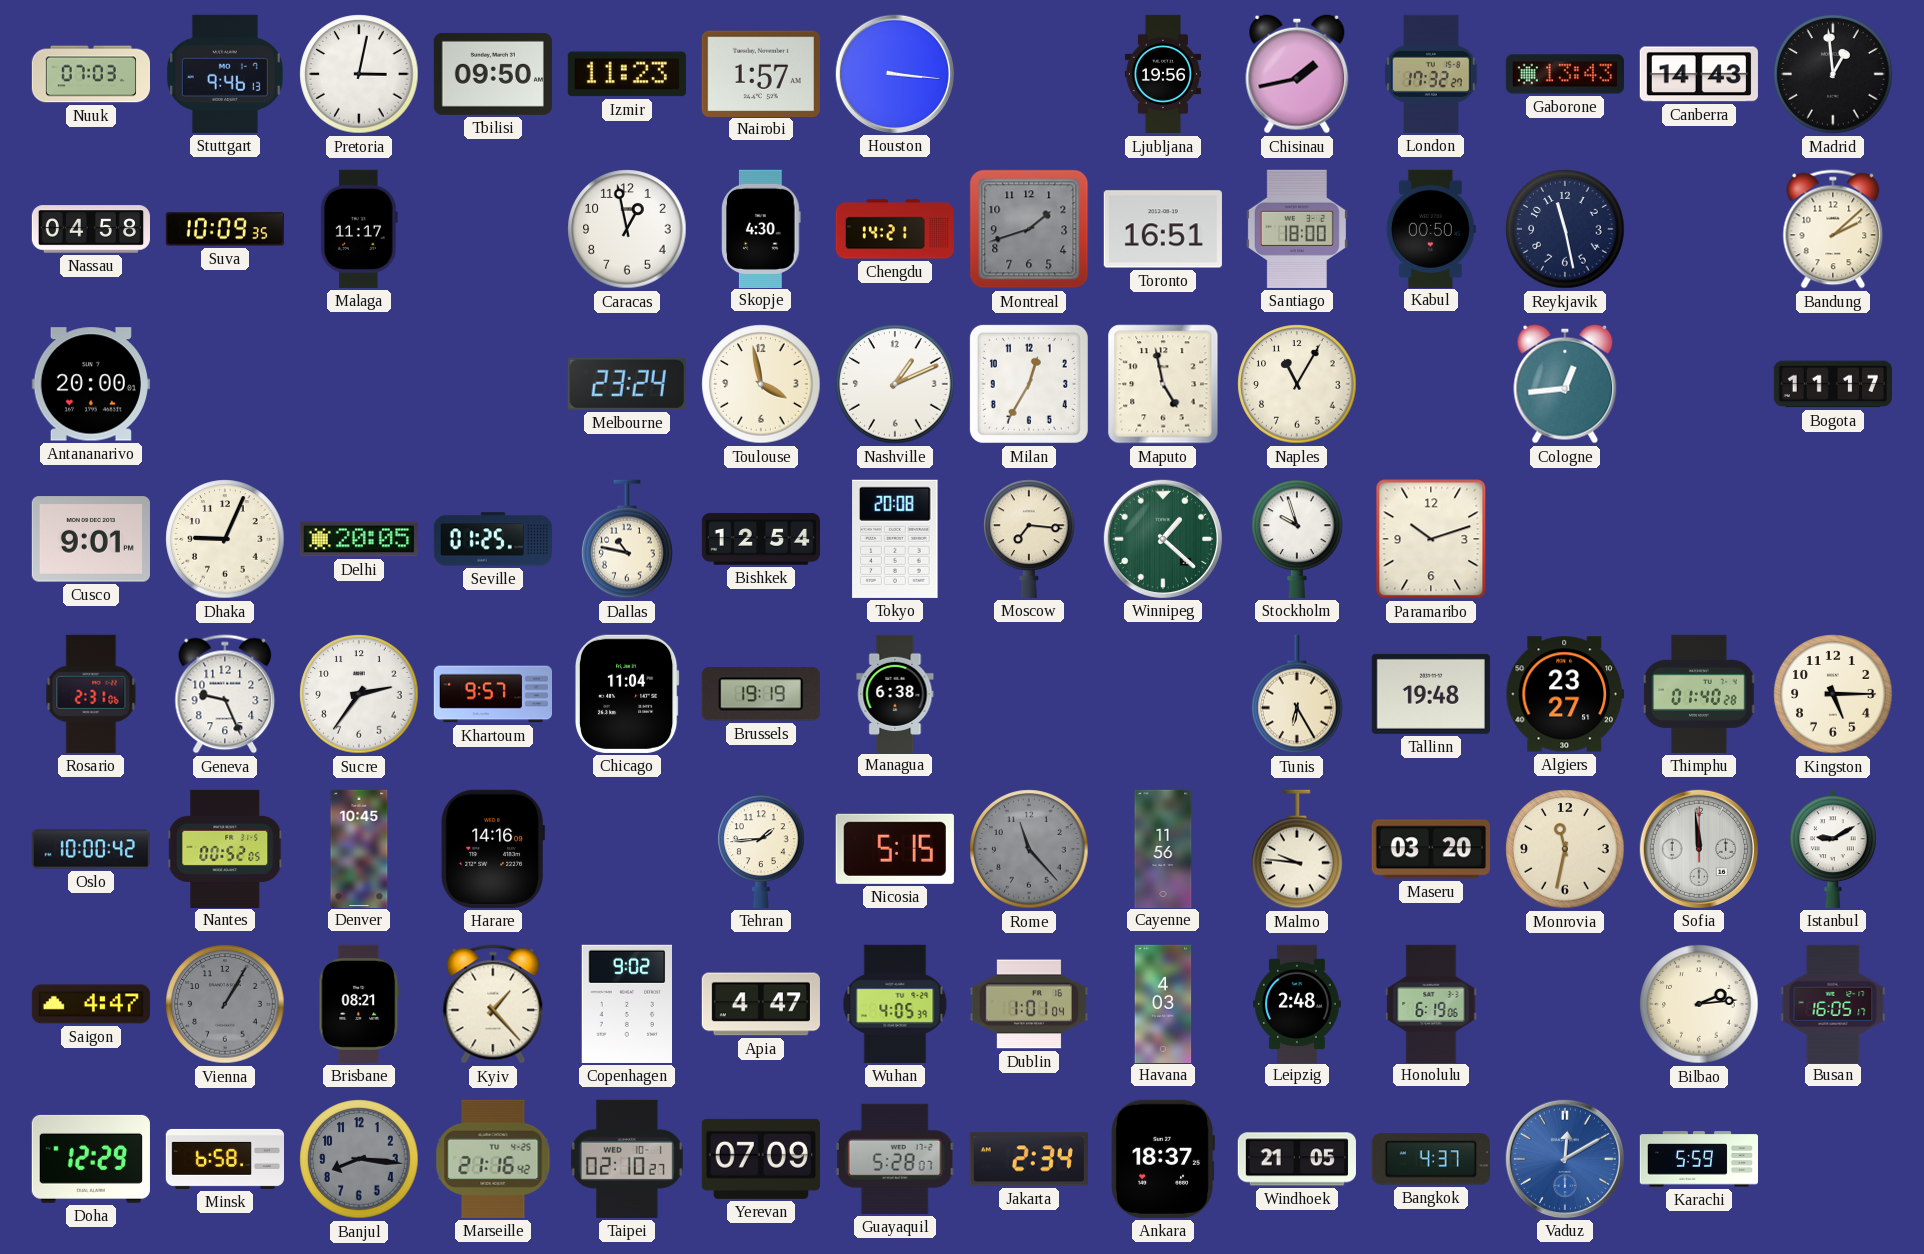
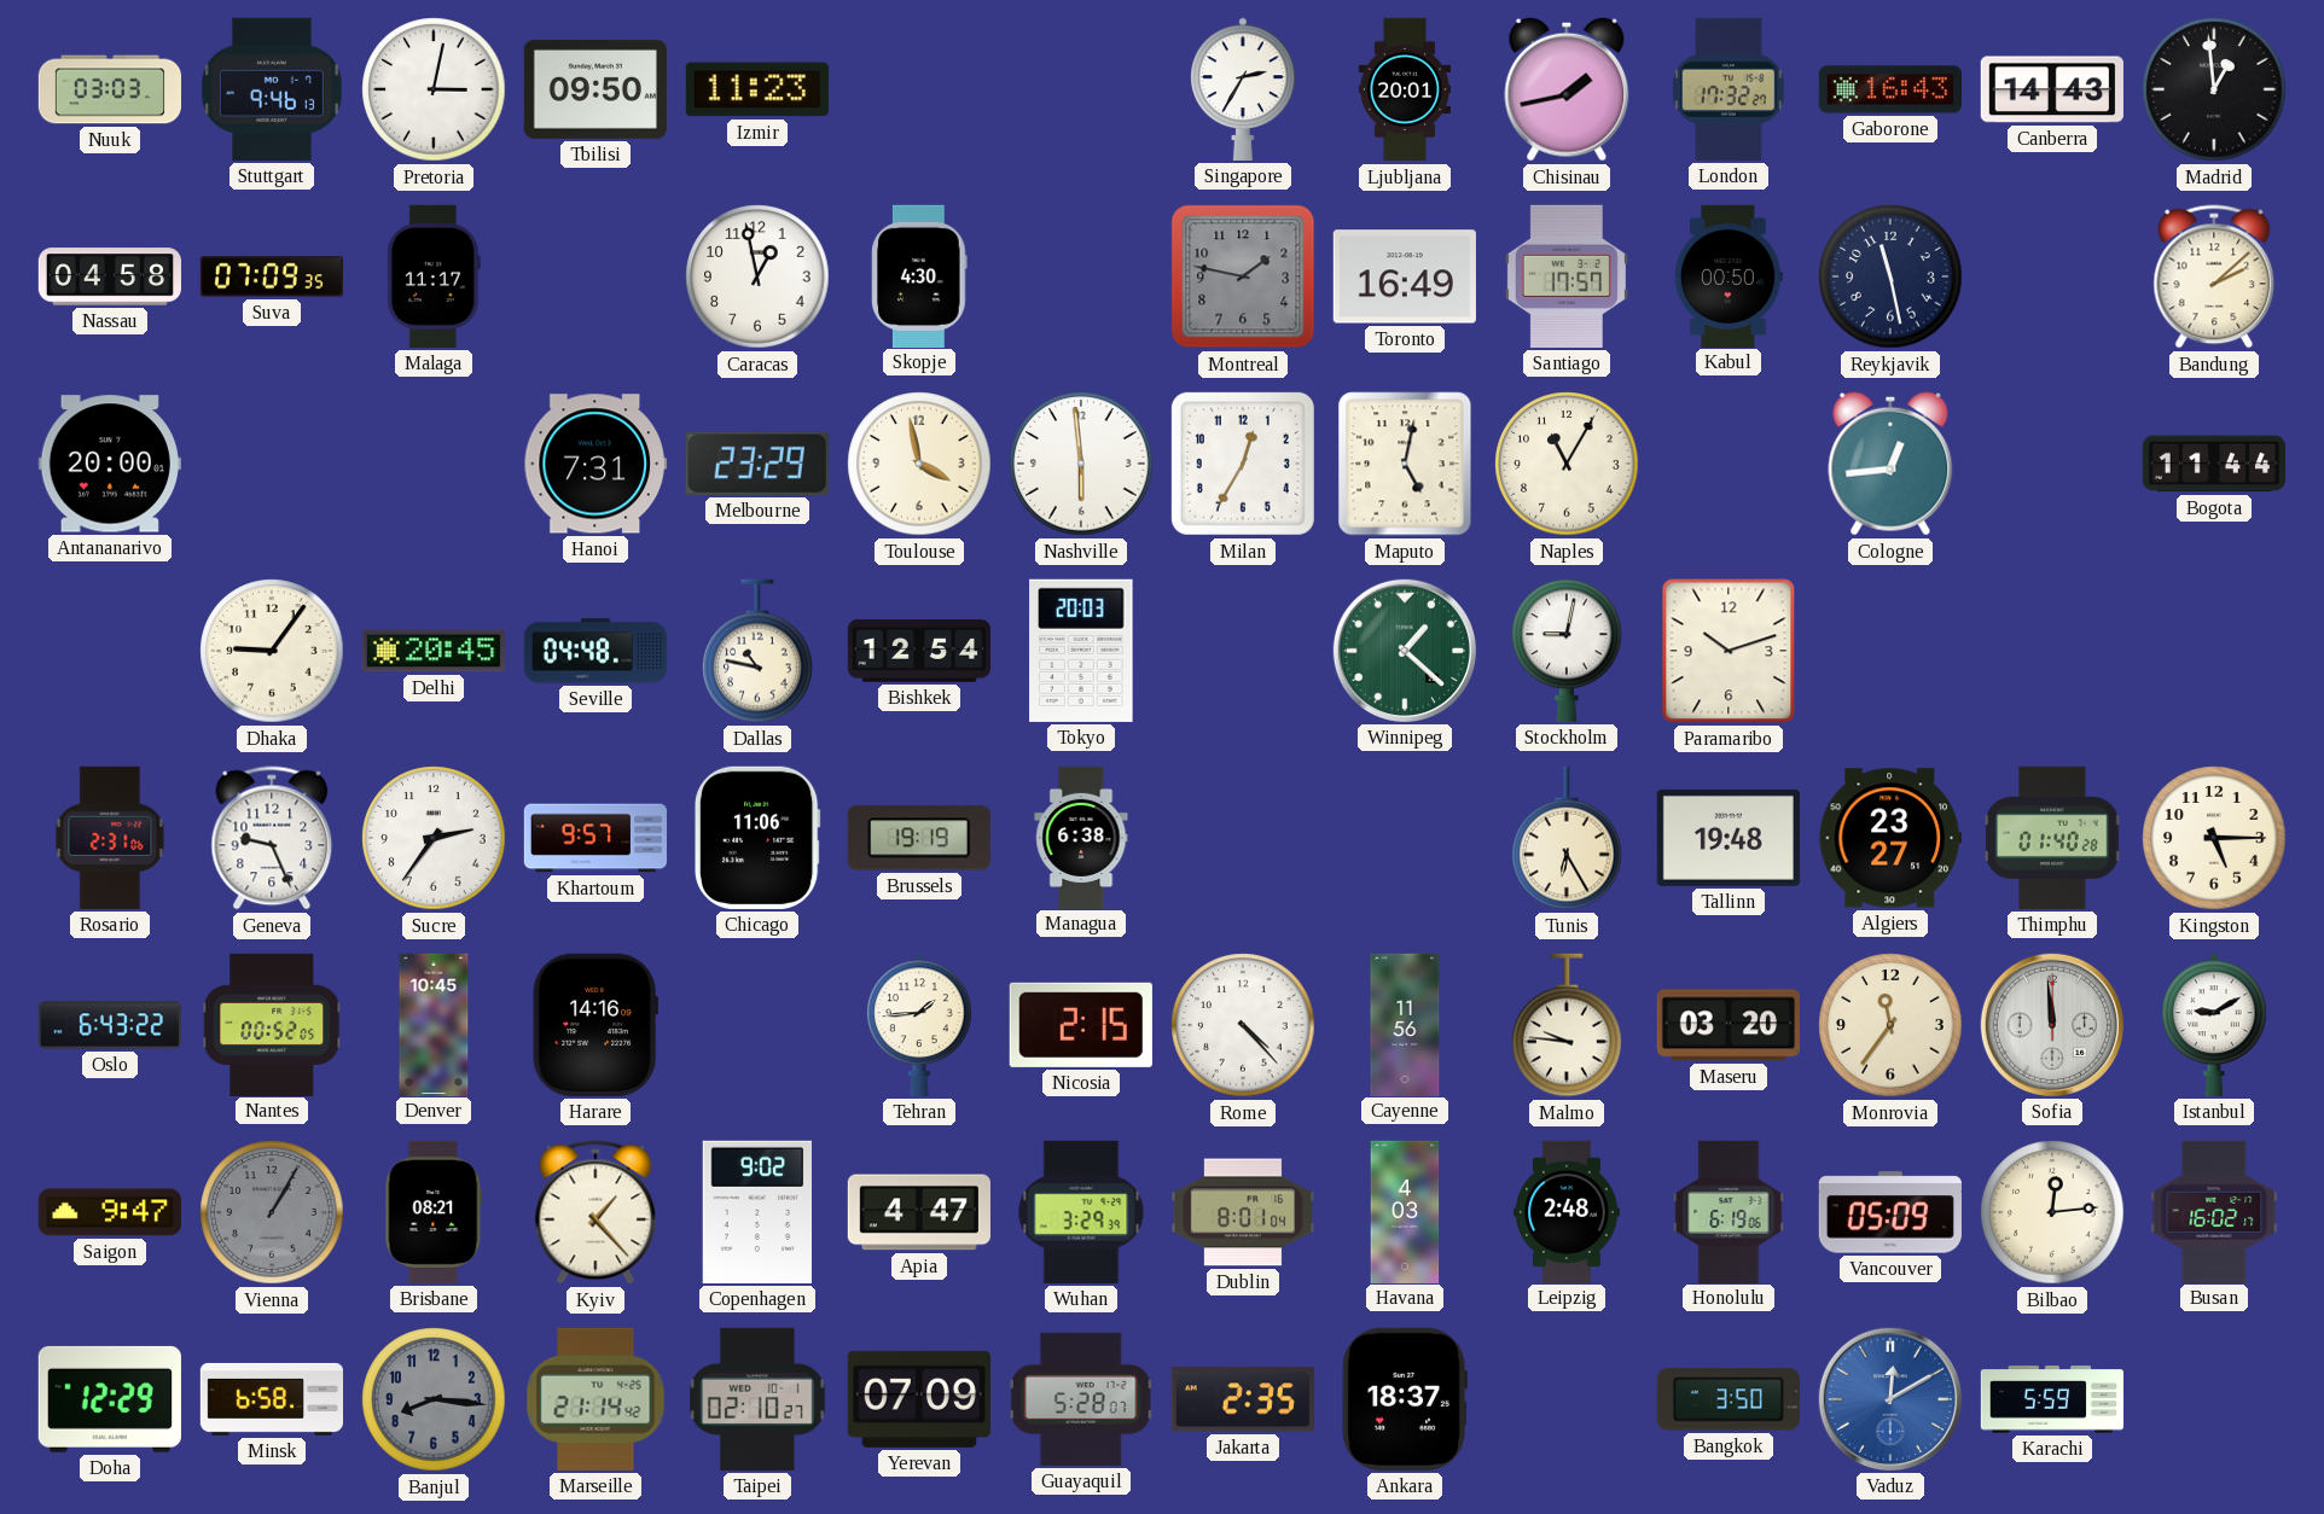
Nuuk: 07:03 -> 03:03 (109, 89)
Nairobi: 1:57 -> none (761, 73)
Houston: 3:16 -> none (895, 74)
Singapore: none -> 2:35 (1243, 89)
Ljubljana: 19:56 -> 20:01 (1405, 89)
Gaborone: 13:43 -> 16:43 (1889, 89)
Suva: 10:09 -> 07:09 (272, 276)
Chengdu: 14:21 -> none (895, 229)
Montreal: 1:42 -> 1:47 (1243, 276)
Toronto: 16:51 -> 16:49 (1405, 276)
Santiago: 18:00 -> 17:57 (1567, 276)
Hanoi: none -> 7:31 (595, 464)
Melbourne: 23:24 -> 23:29 (757, 464)
Nashville: 1:11 -> 5:59 (1081, 464)
Maputo: 4:58 -> 5:02 (1405, 464)
Bogota: 11:17 -> 11:44 (2214, 464)
Cusco: 9:01 -> none (91, 539)
Dhaka: 9:04 -> 9:06 (272, 651)
Delhi: 20:05 -> 20:45 (434, 651)
Seville: 01:25 -> 04:48 (594, 651)
Tokyo: 20:08 -> 20:03 (1081, 651)
Moscow: 7:16 -> none (1029, 539)
Stockholm: 9:57 -> 9:02 (1567, 651)
Chicago: 11:04 -> 11:06 (757, 838)
Oslo: 10:00 -> 6:43 (110, 1025)
Nicosia: 5:15 -> 2:15 (1081, 1025)
Rome: 11:23 -> 4:23 (1243, 1025)
Rome dial: grey -> white (1243, 1025)
Monrovia: 11:32 -> 11:36 (1890, 1025)
Saigon: 4:47 -> 9:47 (110, 1212)
Wuhan: 4:05 -> 3:29 (1081, 1212)
Dublin: 1:01 -> 8:01 (1243, 1212)
Vancouver: none -> 05:09 (1890, 1212)
Bilbao: 2:14 -> 12:14 (2052, 1212)
Busan: 16:05 -> 16:02 (2214, 1211)
Marseille: 21:16 -> 21:14 (595, 1399)
Jakarta: 2:34 -> 2:35 (1243, 1399)
Windhoek: 21:05 -> none (1297, 1159)
Bangkok: 4:37 -> 3:50 (1729, 1399)
